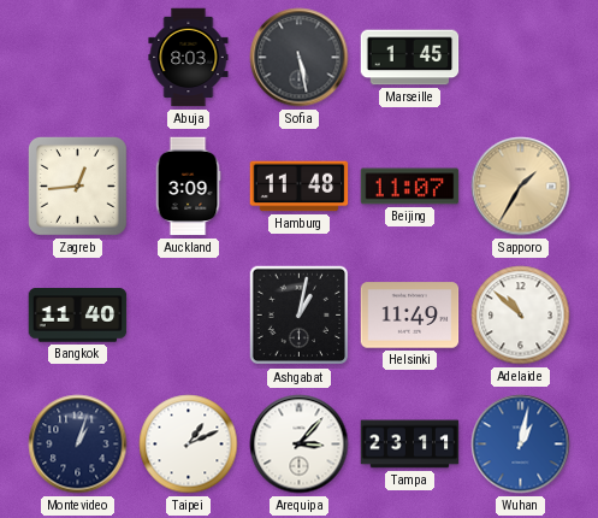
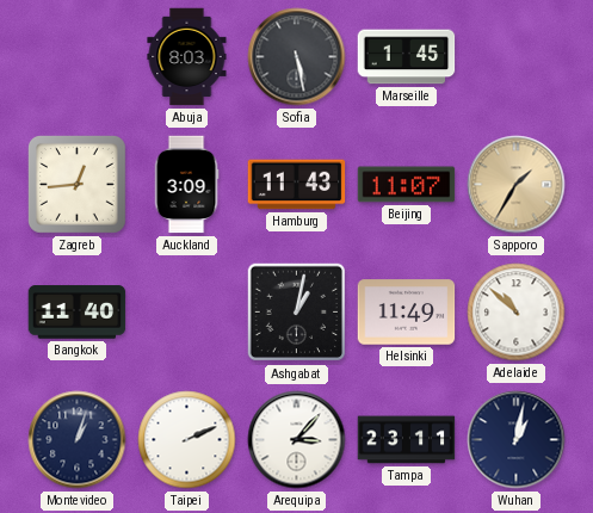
Hamburg: 11:48 -> 11:43 (297, 185)
Taipei: 1:11 -> 2:11 (187, 440)
Wuhan dial: blue -> navy (517, 440)
